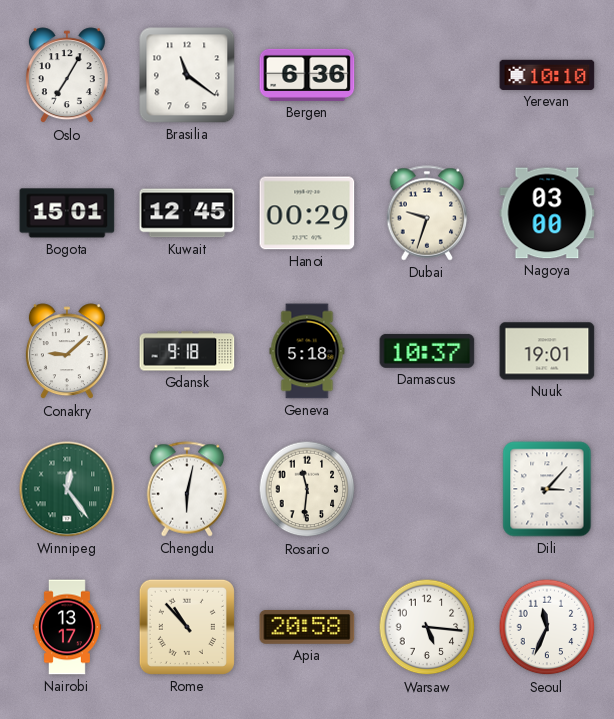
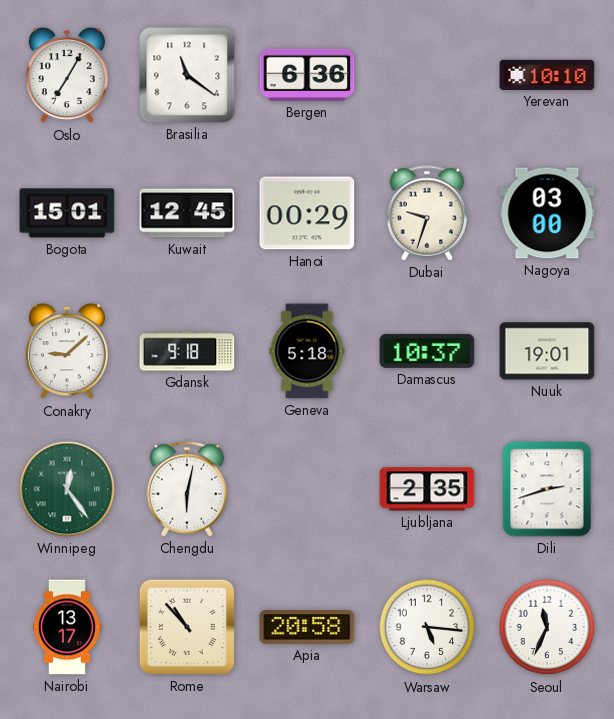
Rosario: 11:31 -> none (307, 489)
Ljubljana: none -> 2:35 (427, 489)
Dili: 3:07 -> 2:42 (547, 489)
